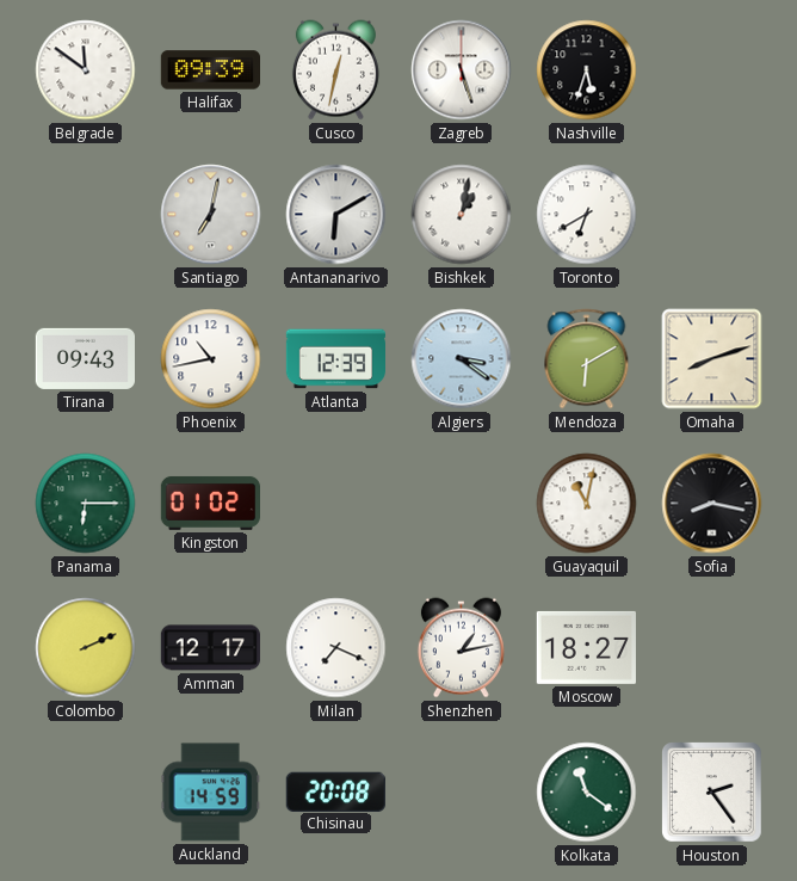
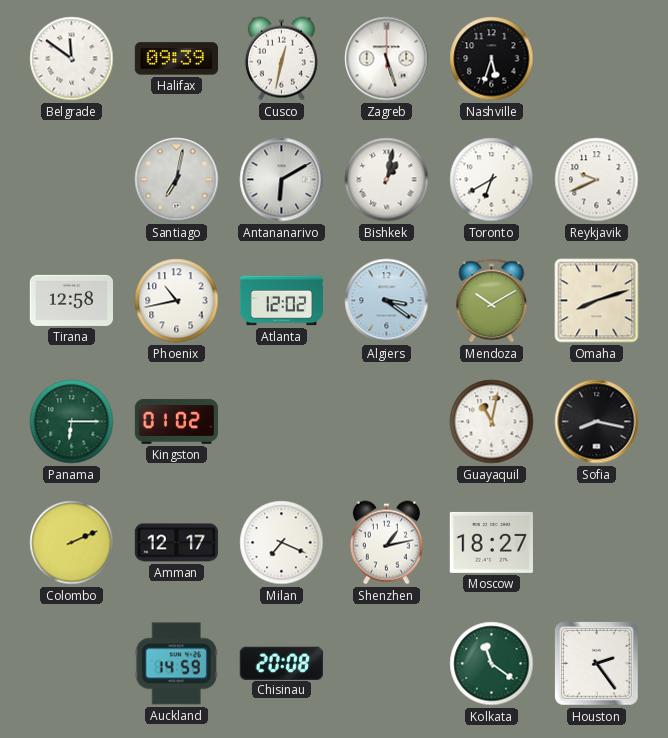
Reykjavik: none -> 9:41 (597, 180)
Tirana: 09:43 -> 12:58 (71, 300)
Atlanta: 12:39 -> 12:02 (282, 301)
Mendoza: 6:10 -> 10:10 (492, 301)
